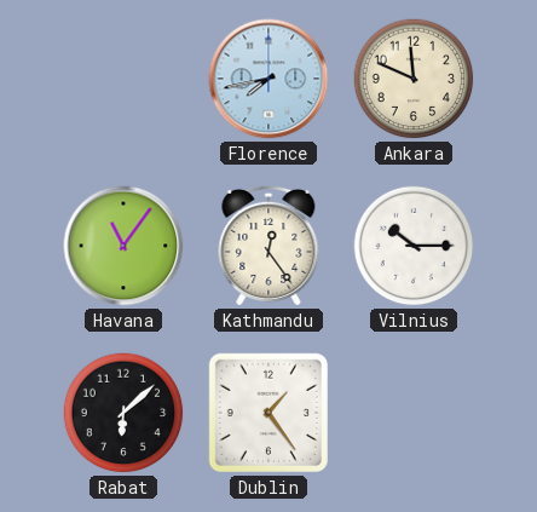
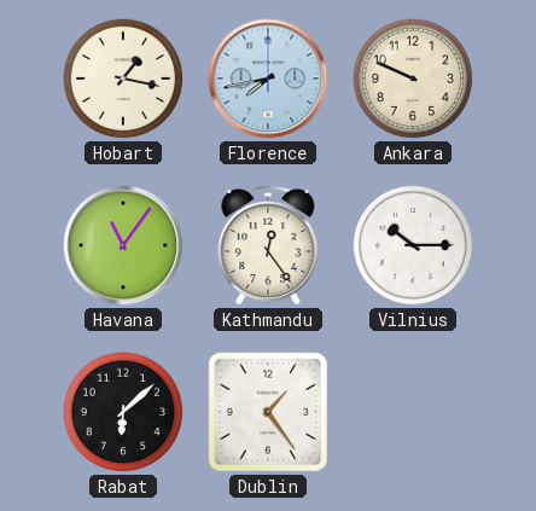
Hobart: none -> 1:17 (123, 79)
Ankara: 11:49 -> 9:49 (413, 79)
